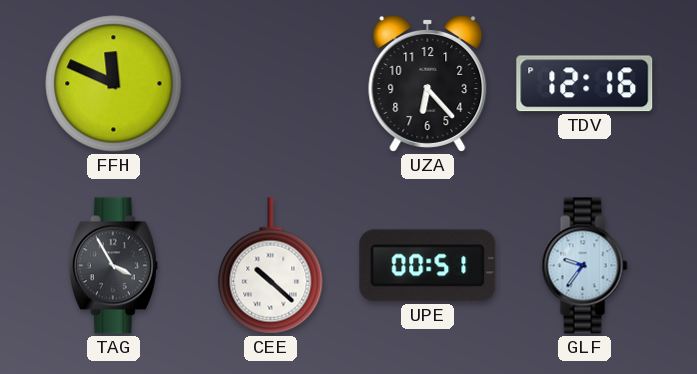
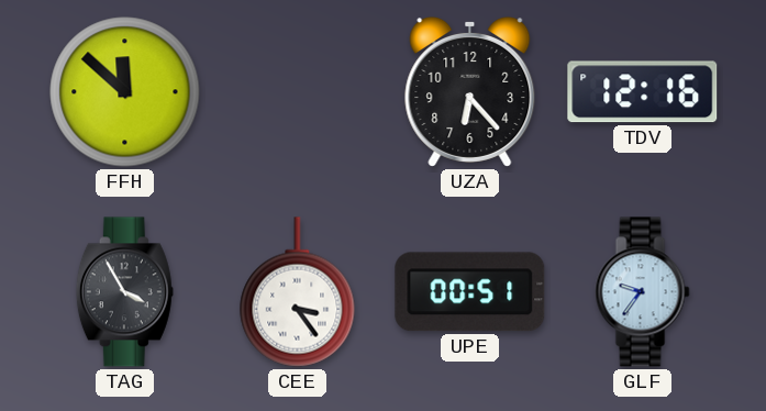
FFH: 11:49 -> 11:52 (125, 92)
CEE: 10:22 -> 3:24 (298, 292)
